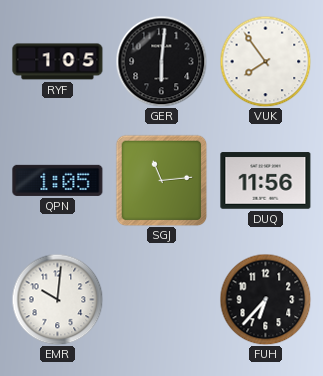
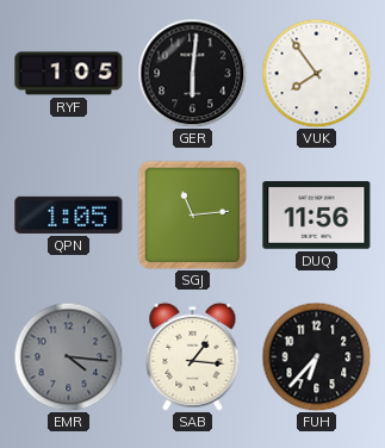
EMR: 10:01 -> 4:16 (68, 356)
EMR dial: white -> grey (68, 356)
SAB: none -> 1:16 (193, 356)
